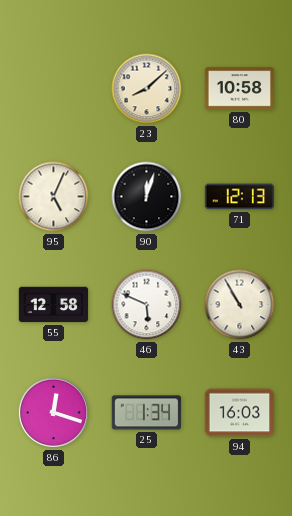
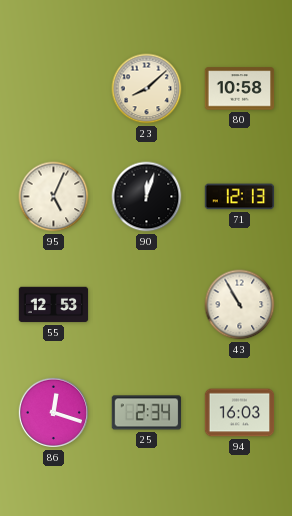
55: 12:58 -> 12:53 (54, 305)
46: 5:49 -> none (147, 305)
25: 1:34 -> 2:34 (147, 413)
